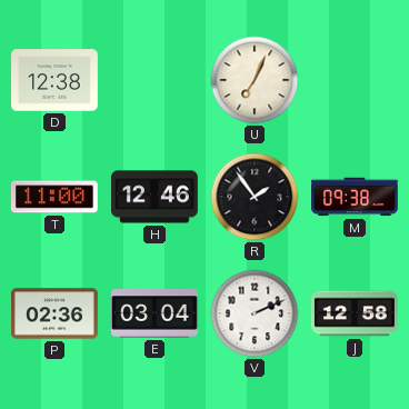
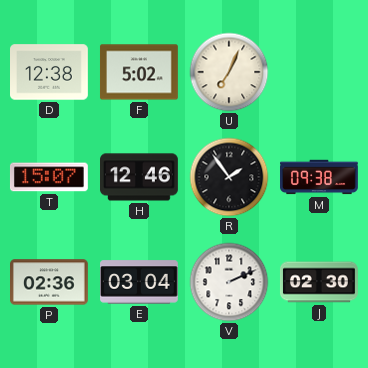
F: none -> 5:02 (139, 72)
T: 11:00 -> 15:07 (49, 177)
J: 12:58 -> 02:30 (319, 282)
